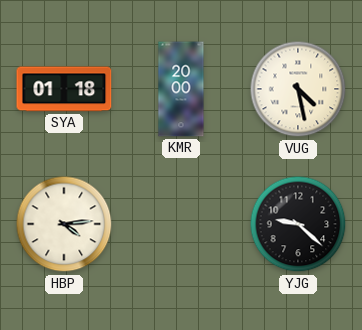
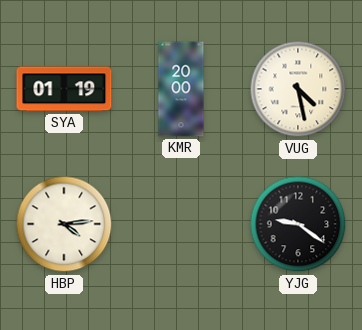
SYA: 01:18 -> 01:19 (64, 89)
YJG: 9:22 -> 9:21 (298, 224)
